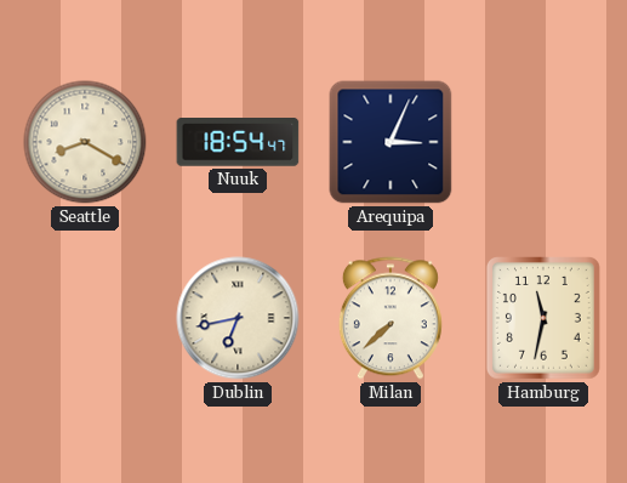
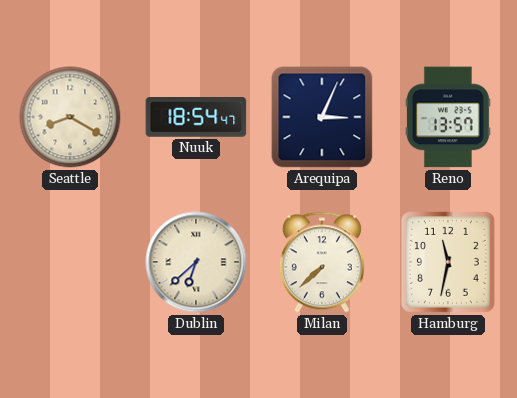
Reno: none -> 13:57 (448, 117)
Dublin: 6:43 -> 6:38 (196, 262)
